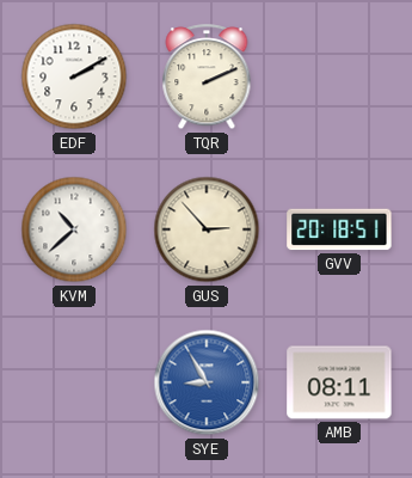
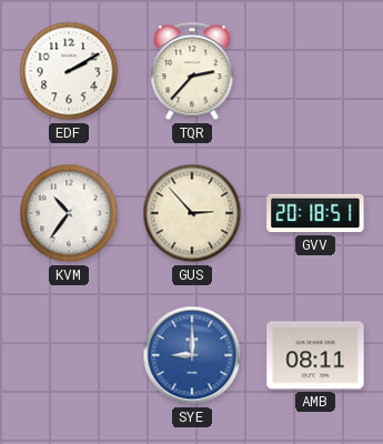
TQR: 2:11 -> 2:37 (192, 72)
KVM: 10:38 -> 10:36 (69, 213)
SYE: 8:55 -> 9:00 (192, 355)
